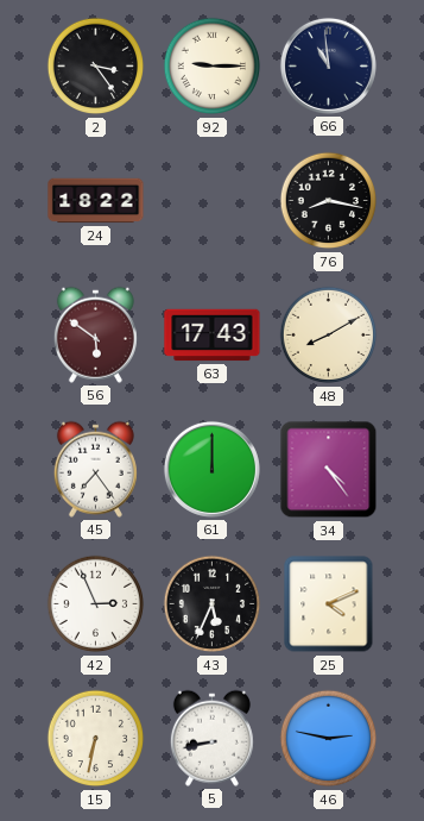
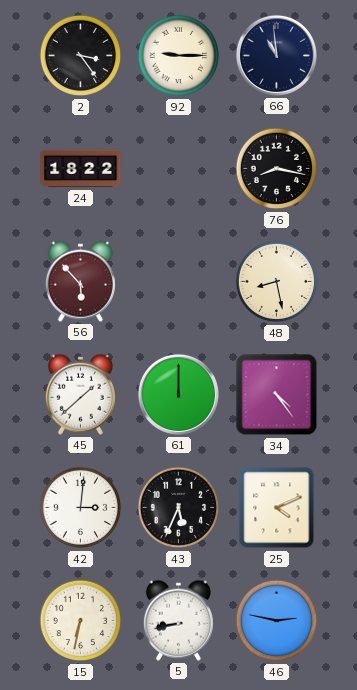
56: 5:51 -> 5:53 (80, 281)
63: 17:43 -> none (213, 336)
48: 8:10 -> 8:28 (277, 282)
45: 7:24 -> 1:38 (80, 394)
42: 2:56 -> 3:01 (81, 508)
